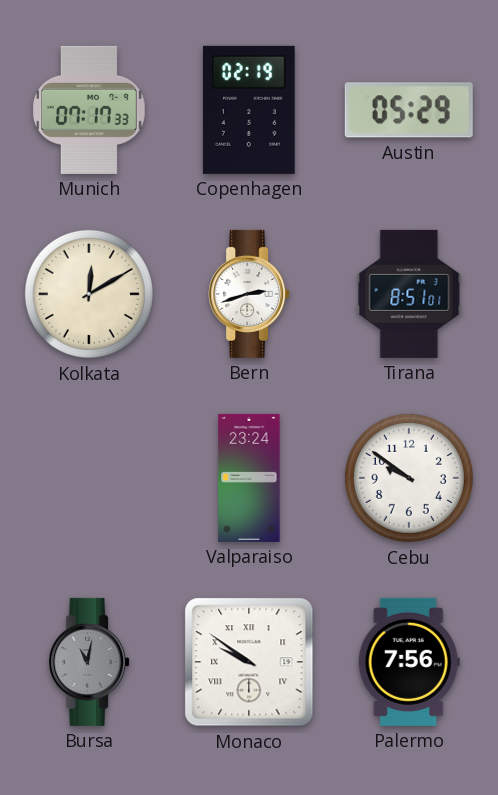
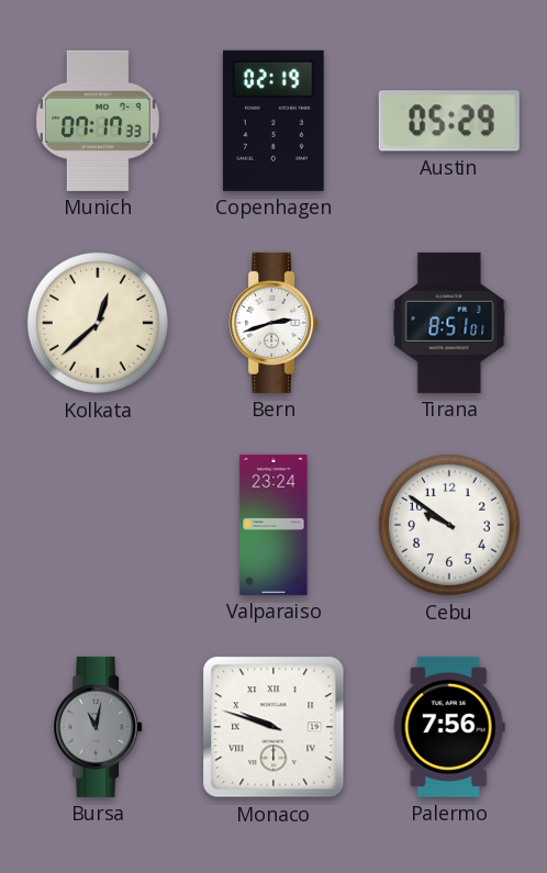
Kolkata: 12:10 -> 12:38 (98, 323)
Monaco: 9:51 -> 9:48 (273, 727)
